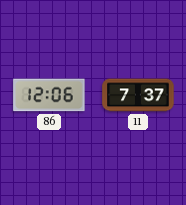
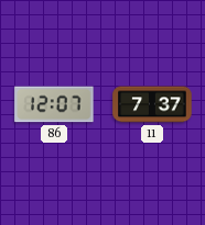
86: 12:06 -> 12:07 (54, 104)
